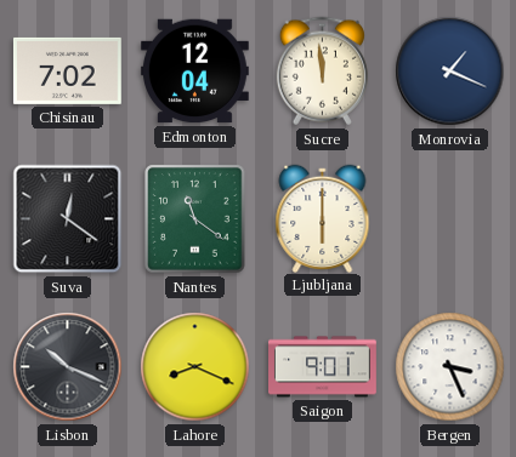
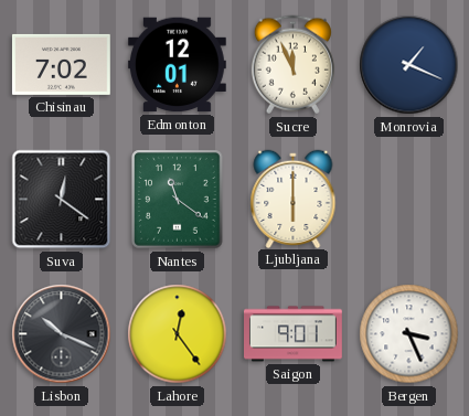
Edmonton: 12:04 -> 12:01 (177, 65)
Sucre: 11:59 -> 11:56 (292, 65)
Lahore: 8:19 -> 12:24 (178, 334)
